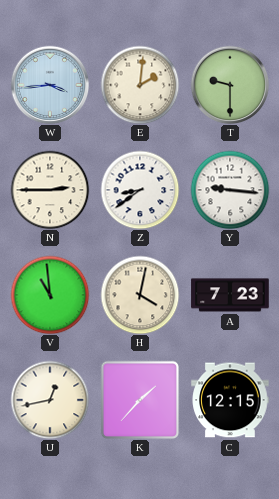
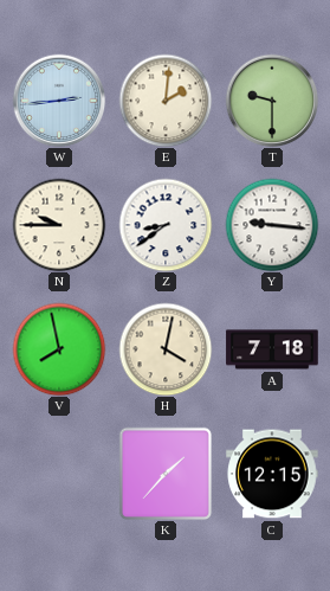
W: 3:44 -> 2:44 (59, 101)
N: 2:45 -> 9:45 (59, 225)
V: 10:59 -> 7:58 (59, 349)
A: 7:23 -> 7:18 (272, 349)
U: 12:43 -> none (50, 400)
